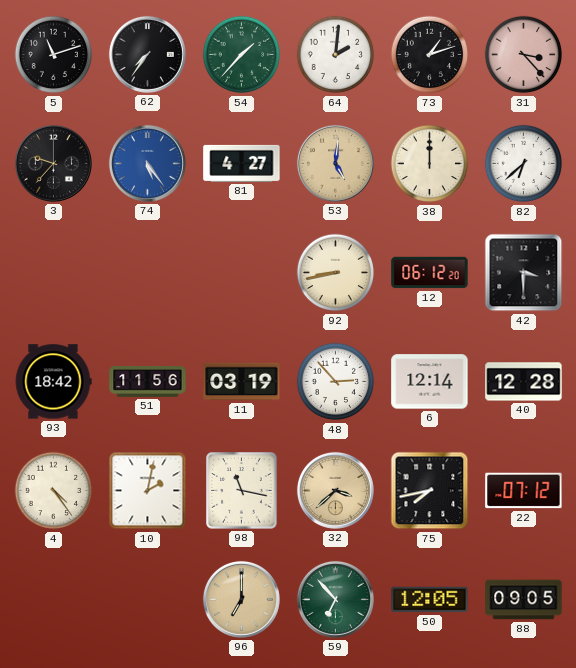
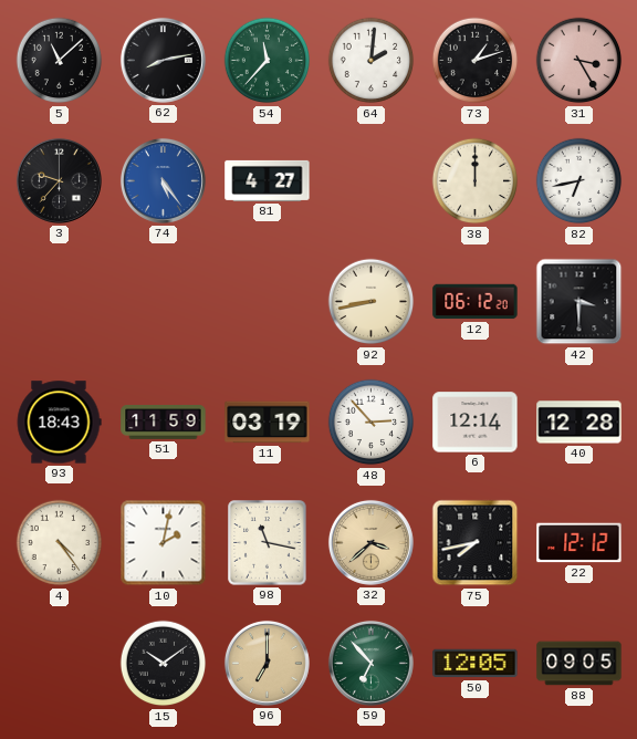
5: 11:12 -> 11:08 (60, 61)
62: 7:36 -> 8:13 (163, 60)
54: 1:37 -> 11:37 (268, 61)
31: 3:23 -> 3:25 (579, 61)
53: 5:01 -> none (335, 163)
82: 6:38 -> 6:43 (579, 181)
93: 18:42 -> 18:43 (59, 423)
51: 11:56 -> 11:59 (164, 423)
22: 07:12 -> 12:12 (579, 543)
15: none -> 10:09 (164, 664)
